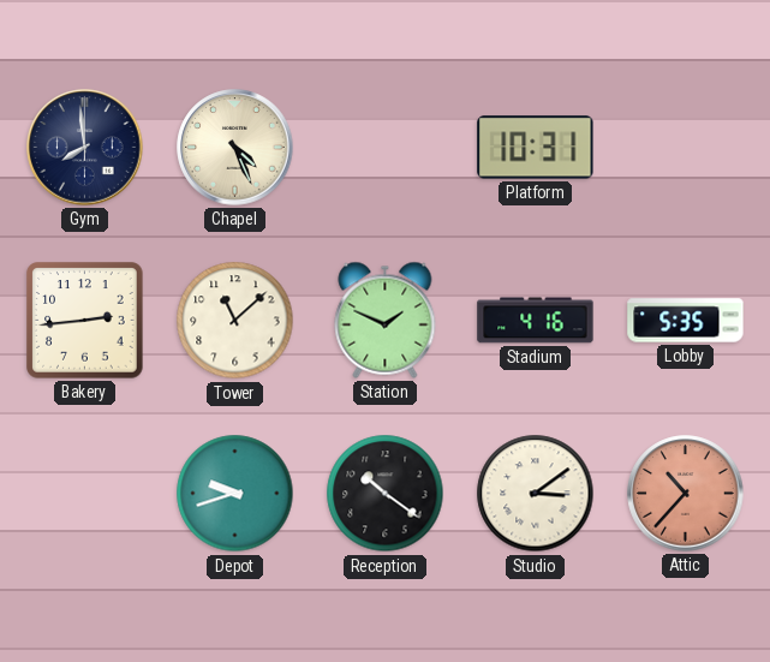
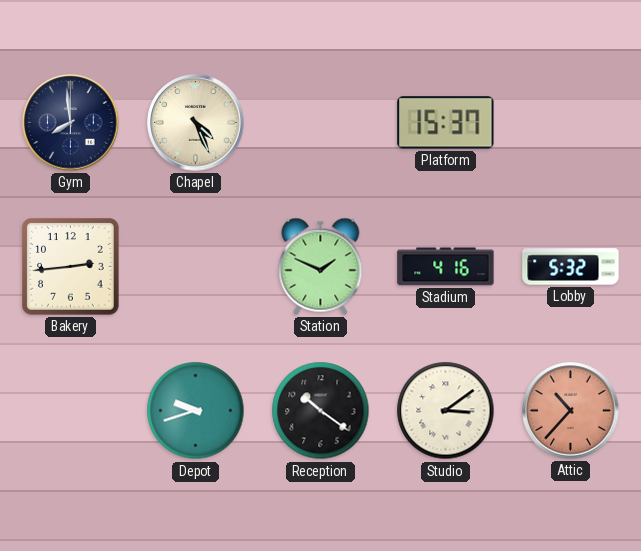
Platform: 10:31 -> 15:37 (446, 123)
Tower: 11:08 -> none (235, 321)
Lobby: 5:35 -> 5:32 (571, 267)
